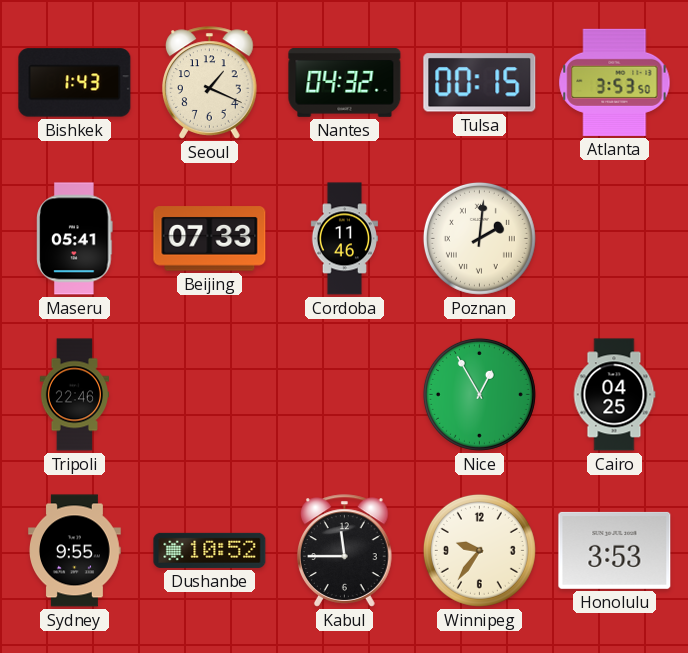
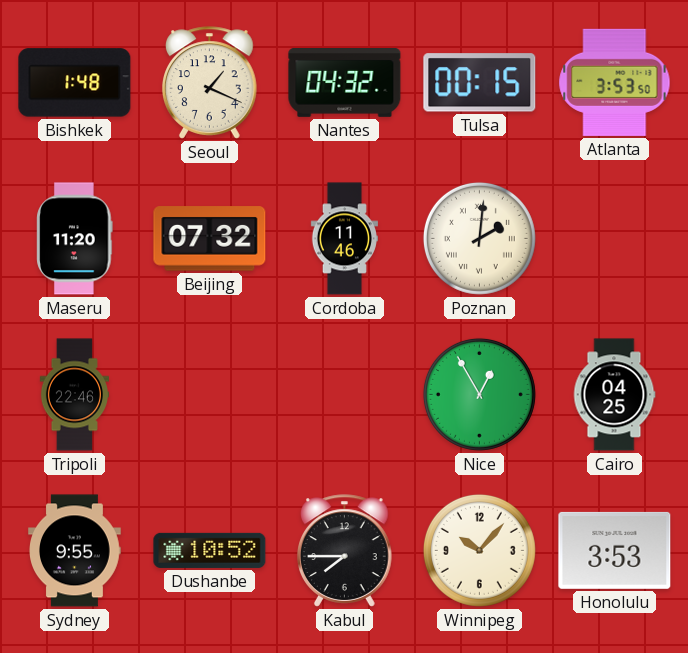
Bishkek: 1:43 -> 1:48 (75, 83)
Maseru: 05:41 -> 11:20 (75, 239)
Beijing: 07:33 -> 07:32 (210, 239)
Kabul: 11:45 -> 7:45 (345, 551)
Winnipeg: 9:36 -> 10:07 (479, 550)
